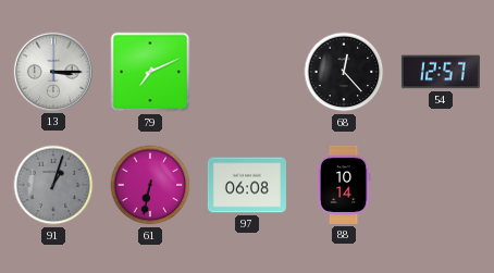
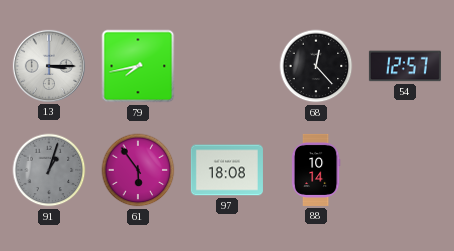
79: 7:11 -> 7:43 (138, 66)
61: 6:32 -> 5:54 (138, 170)
97: 06:08 -> 18:08 (227, 170)
